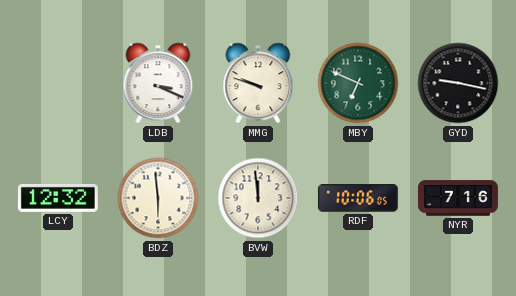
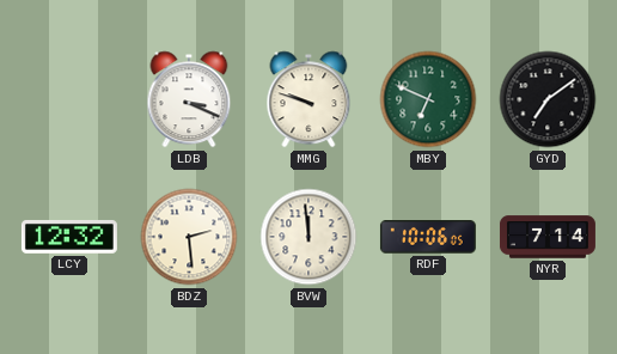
GYD: 9:17 -> 7:09 (548, 99)
BDZ: 5:59 -> 2:29 (189, 237)
NYR: 7:16 -> 7:14 (548, 237)
